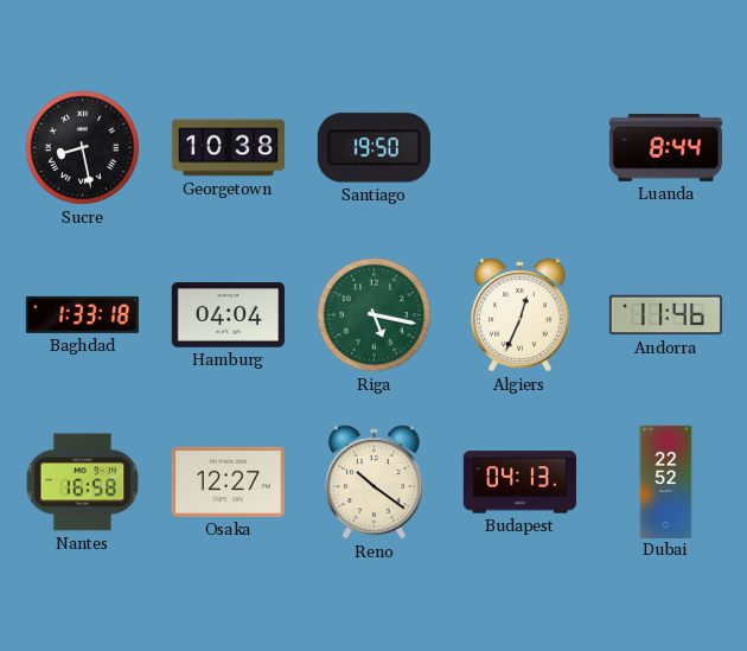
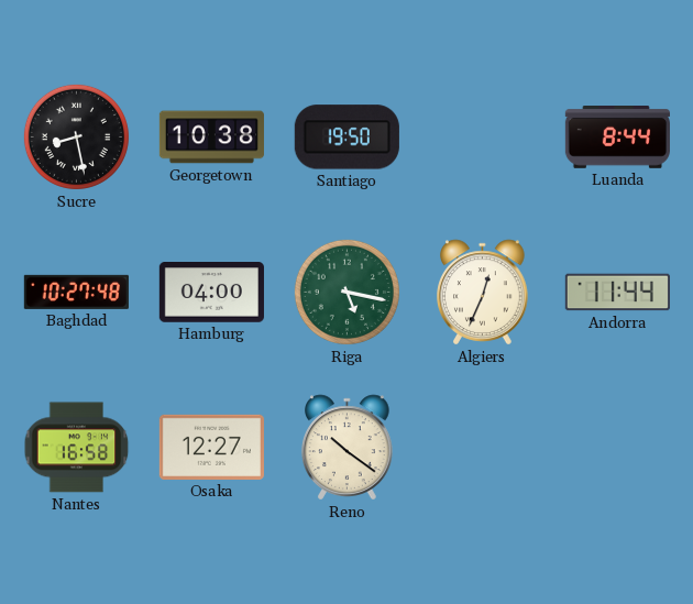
Baghdad: 1:33 -> 10:27 (76, 292)
Hamburg: 04:04 -> 04:00 (211, 293)
Andorra: 11:46 -> 11:44 (617, 293)
Budapest: 04:13 -> none (519, 483)
Dubai: 22:52 -> none (666, 481)
